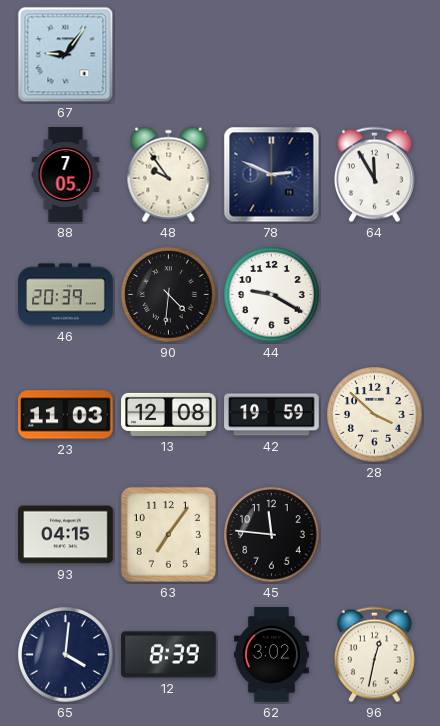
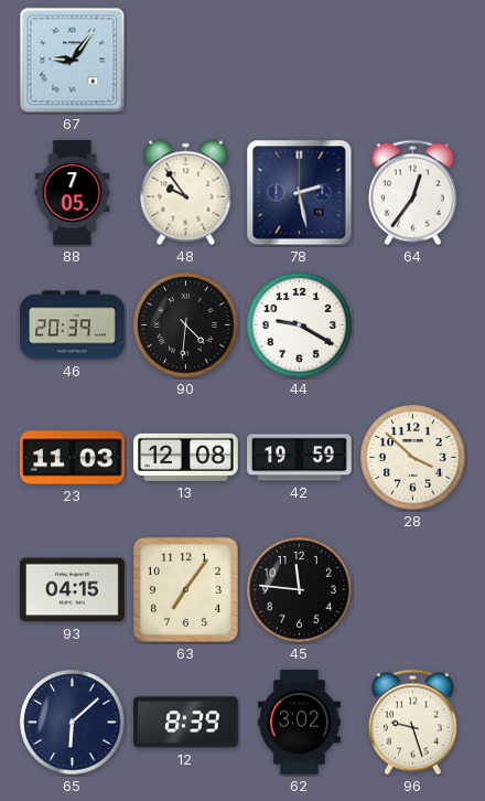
78: 2:49 -> 2:28 (300, 193)
64: 11:55 -> 12:36 (413, 193)
65: 4:01 -> 6:08 (73, 723)
96: 12:32 -> 9:27 (413, 723)
